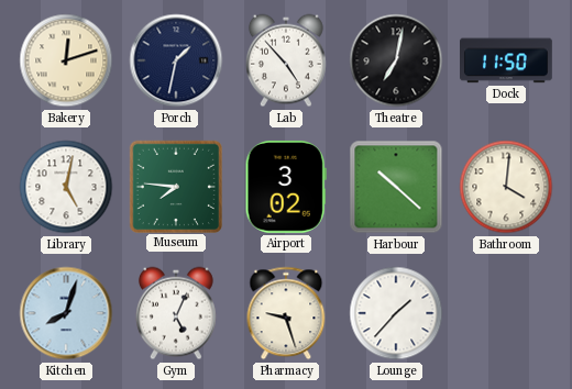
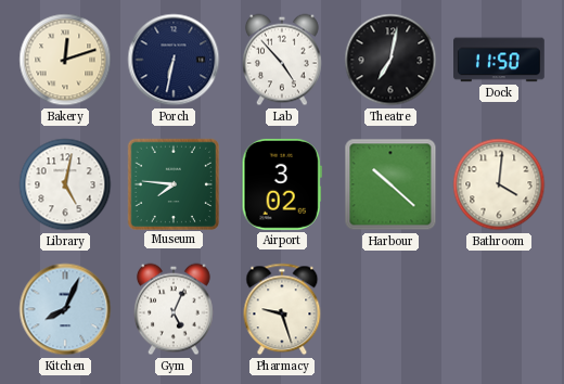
Porch: 1:32 -> 6:32 (174, 60)
Kitchen: 8:03 -> 8:04 (65, 309)
Lounge: 1:37 -> none (396, 313)
